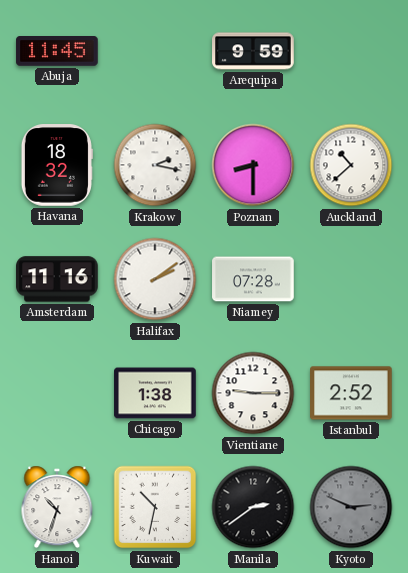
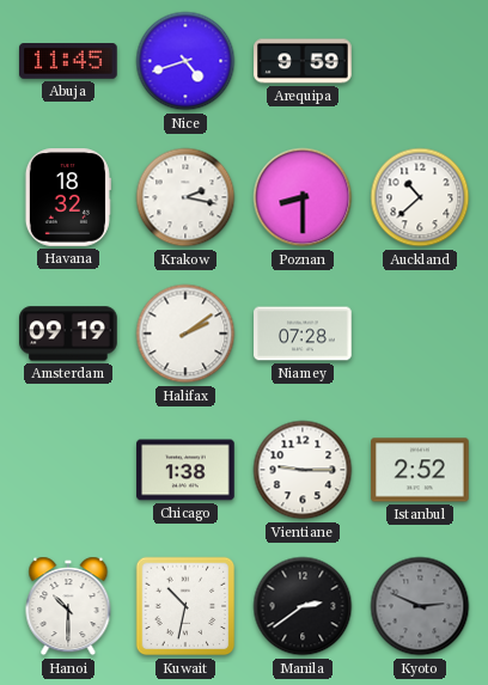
Nice: none -> 4:42 (185, 61)
Amsterdam: 11:16 -> 09:19 (68, 334)
Hanoi: 10:33 -> 10:30 (68, 606)
